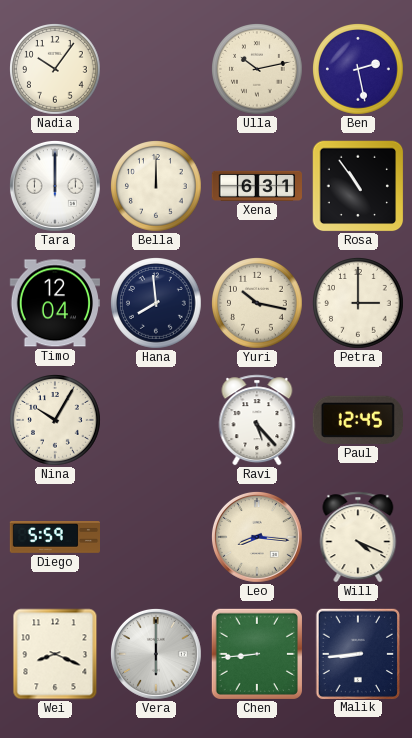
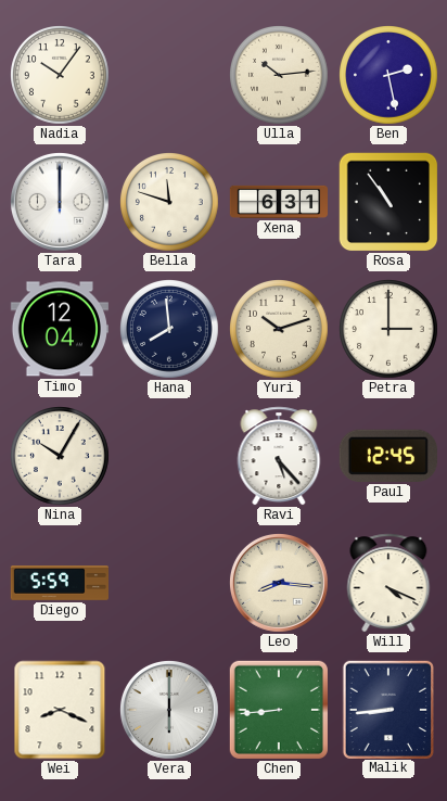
Ulla: 10:13 -> 10:14 (280, 76)
Bella: 12:00 -> 11:48 (170, 203)
Yuri: 10:17 -> 10:12 (280, 330)
